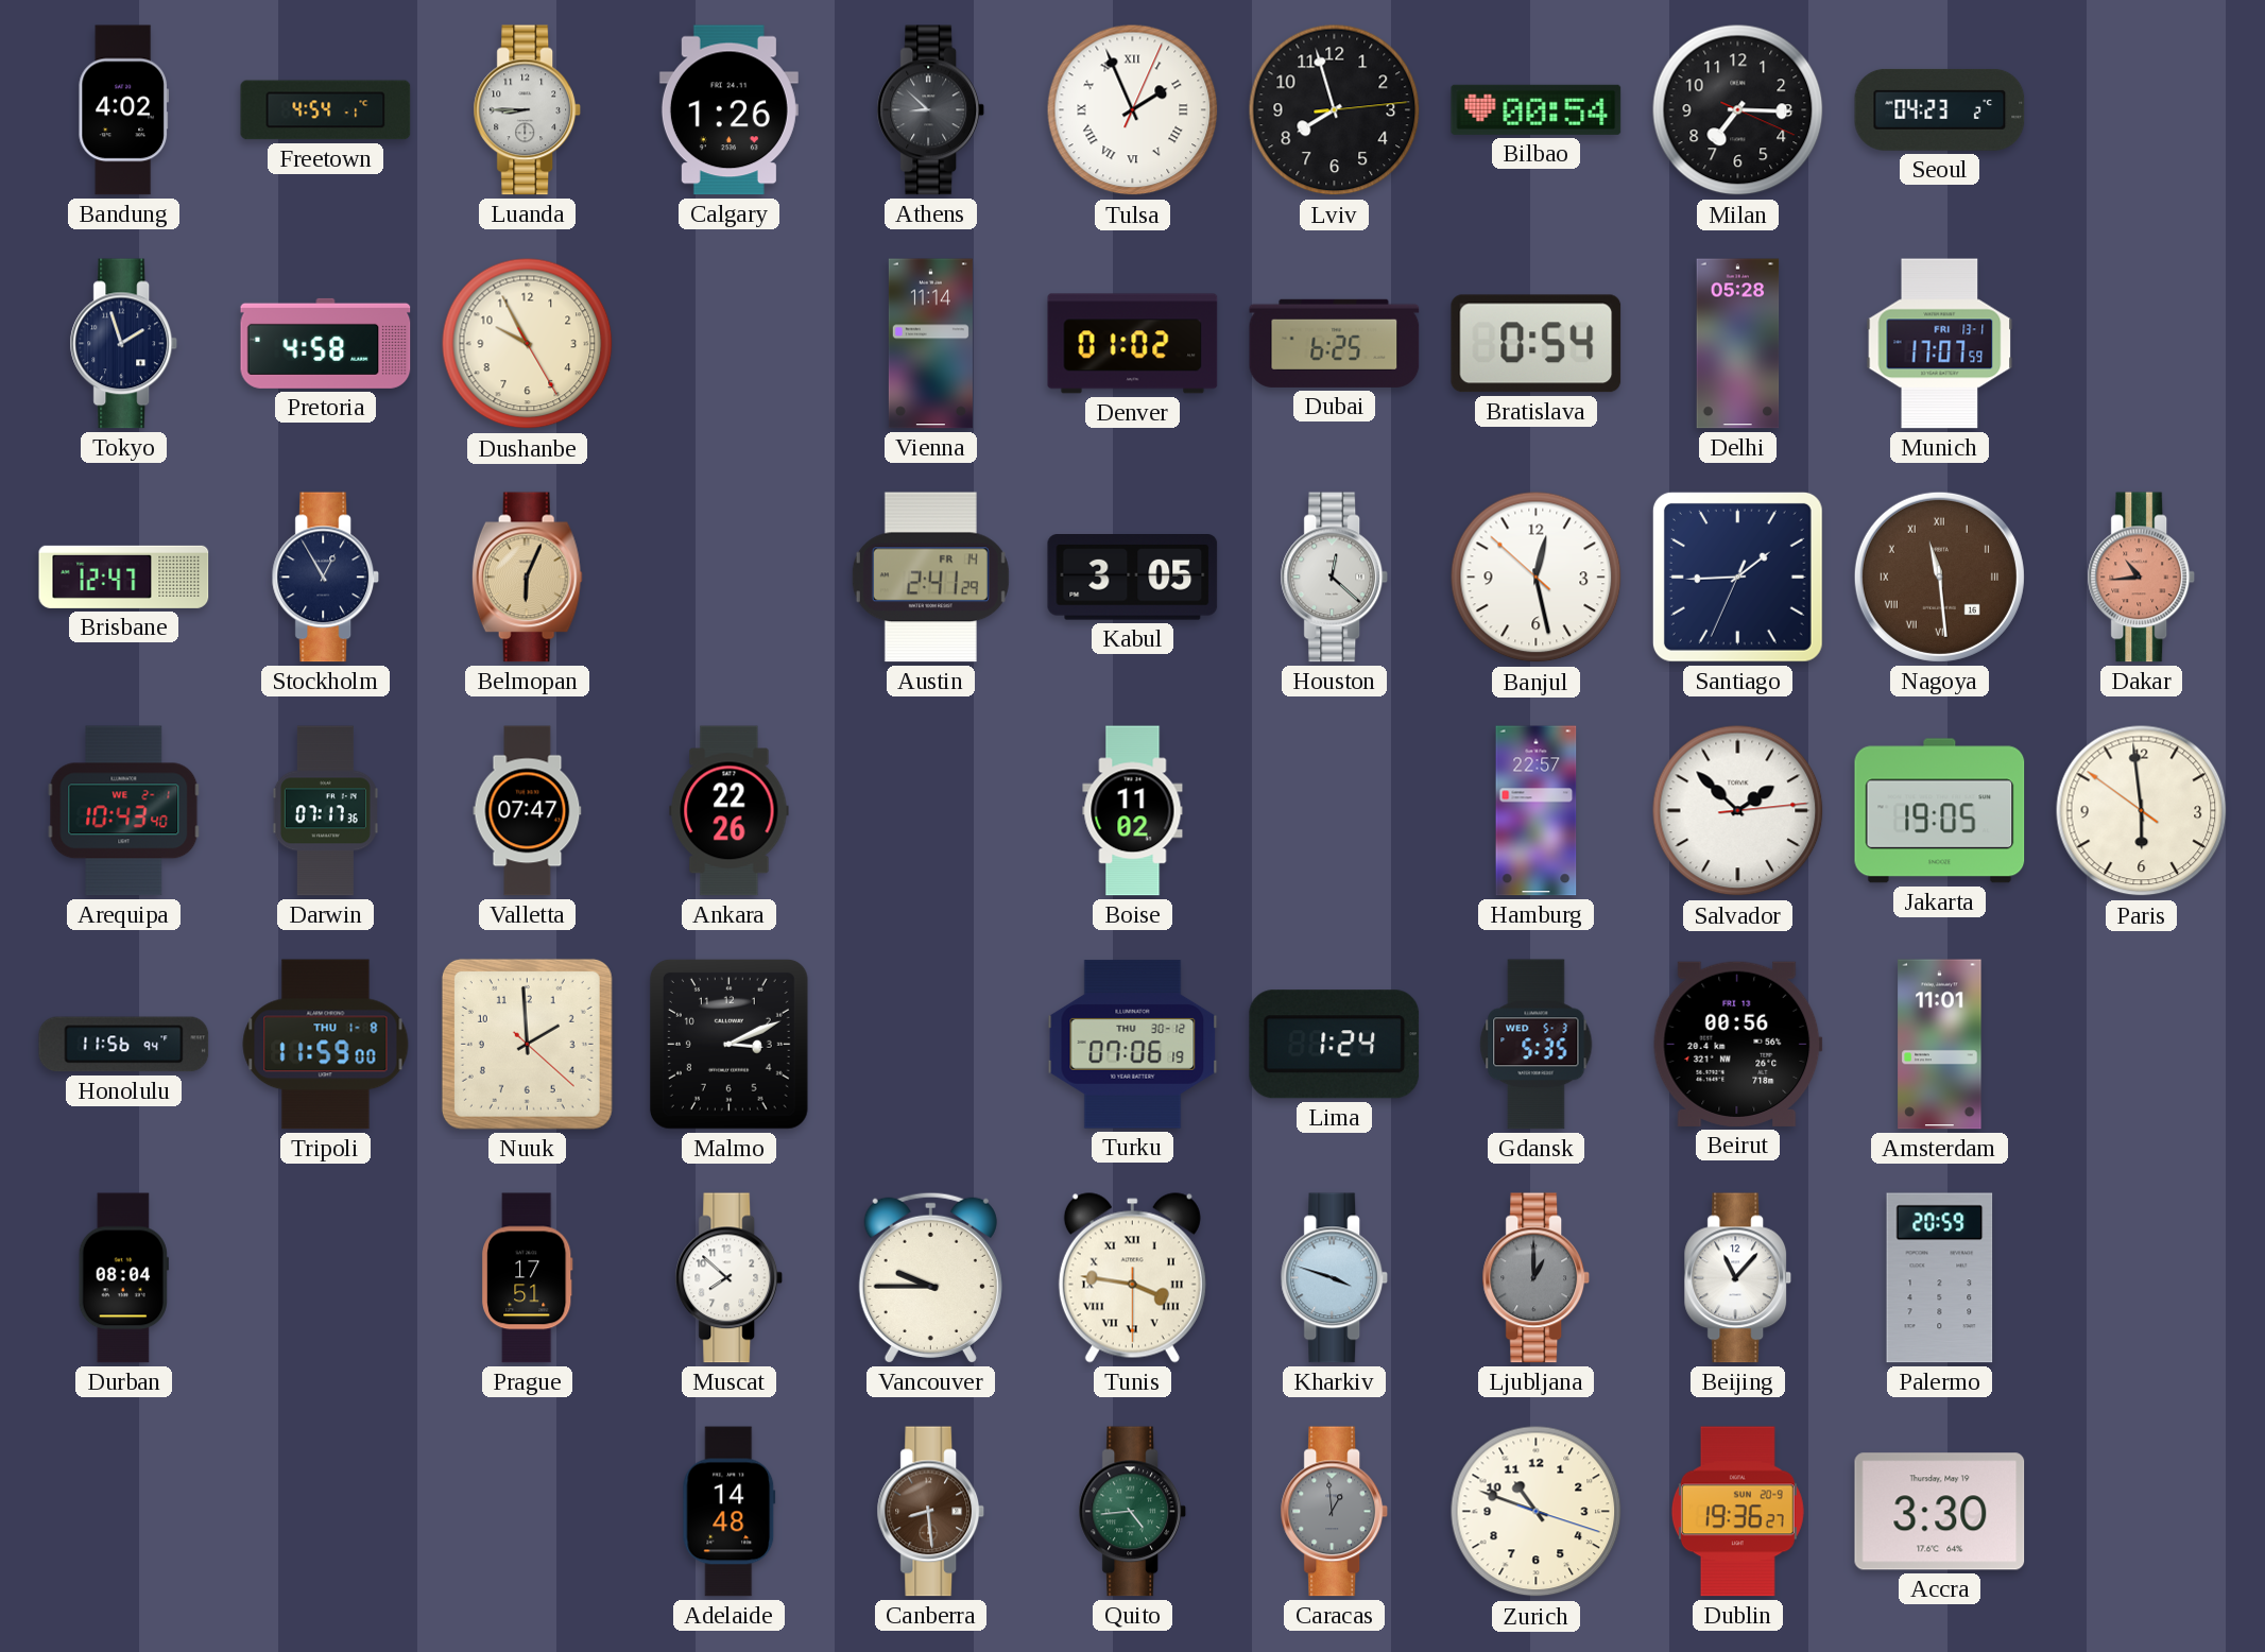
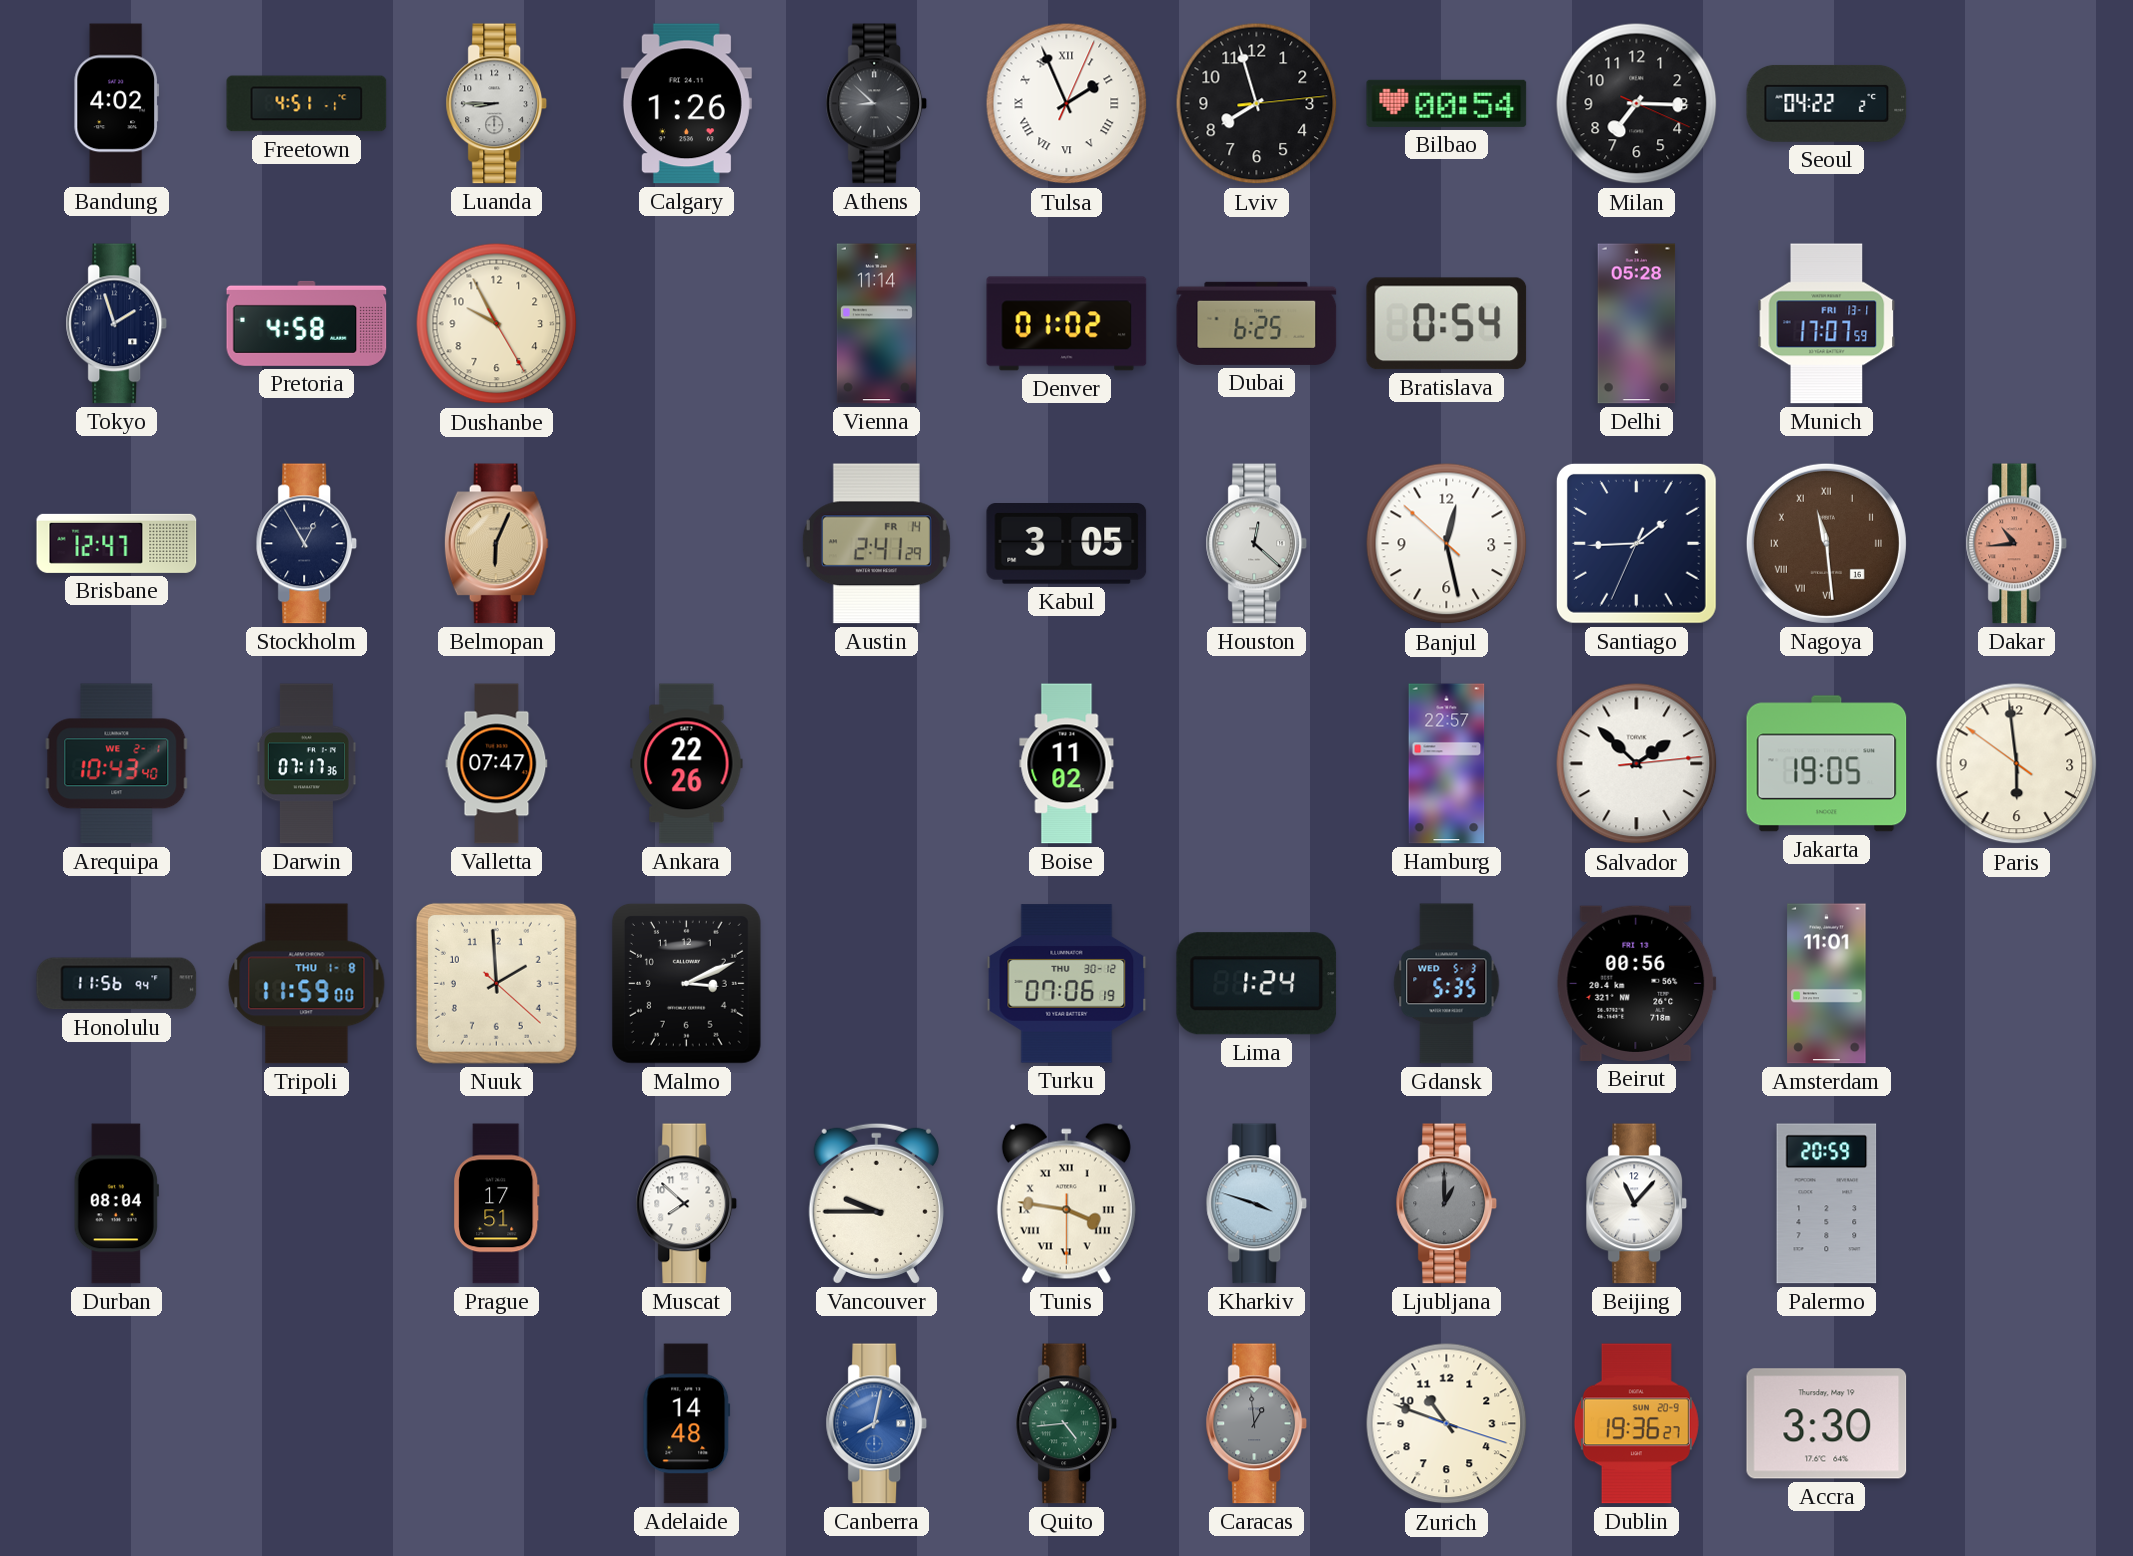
Freetown: 4:54 -> 4:51 (307, 104)
Seoul: 04:23 -> 04:22 (1827, 103)
Canberra: 8:29 -> 8:02 (877, 1424)
Canberra dial: brown -> blue (877, 1424)
